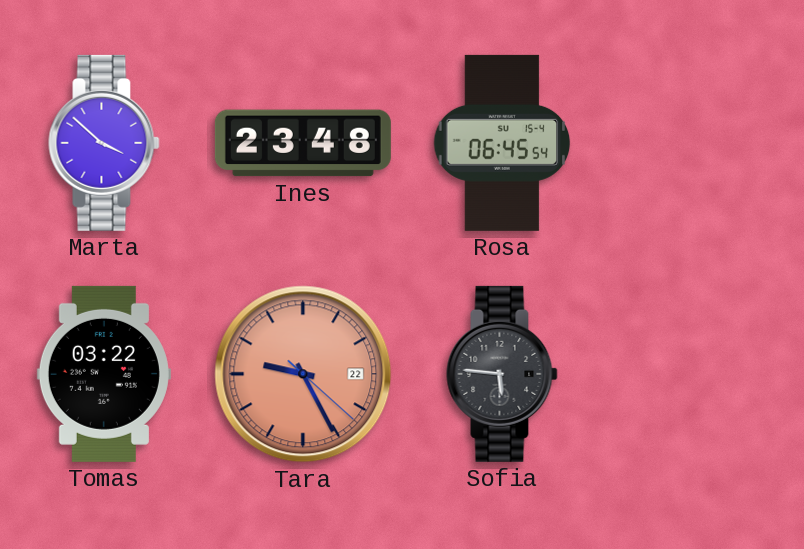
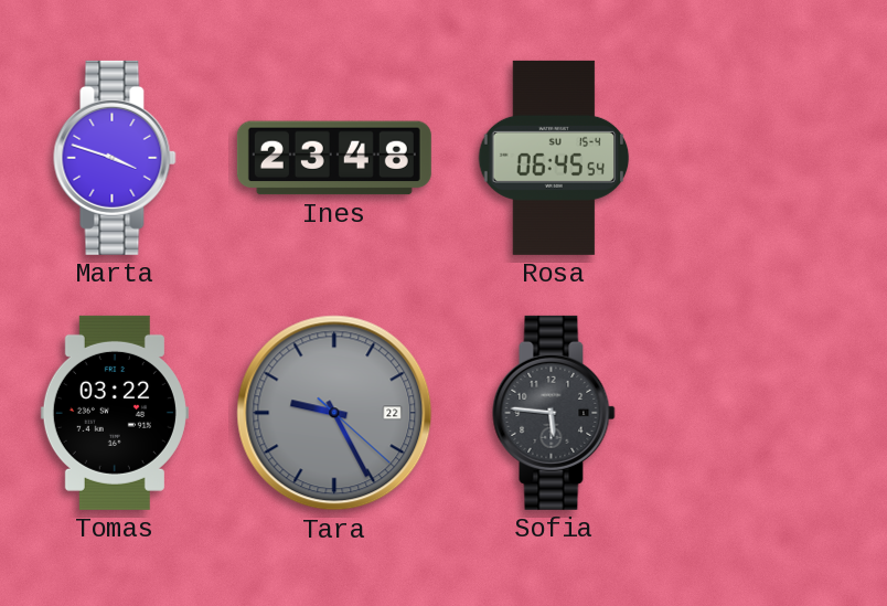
Marta: 3:52 -> 3:48 (115, 158)
Tara dial: salmon -> grey (334, 413)
